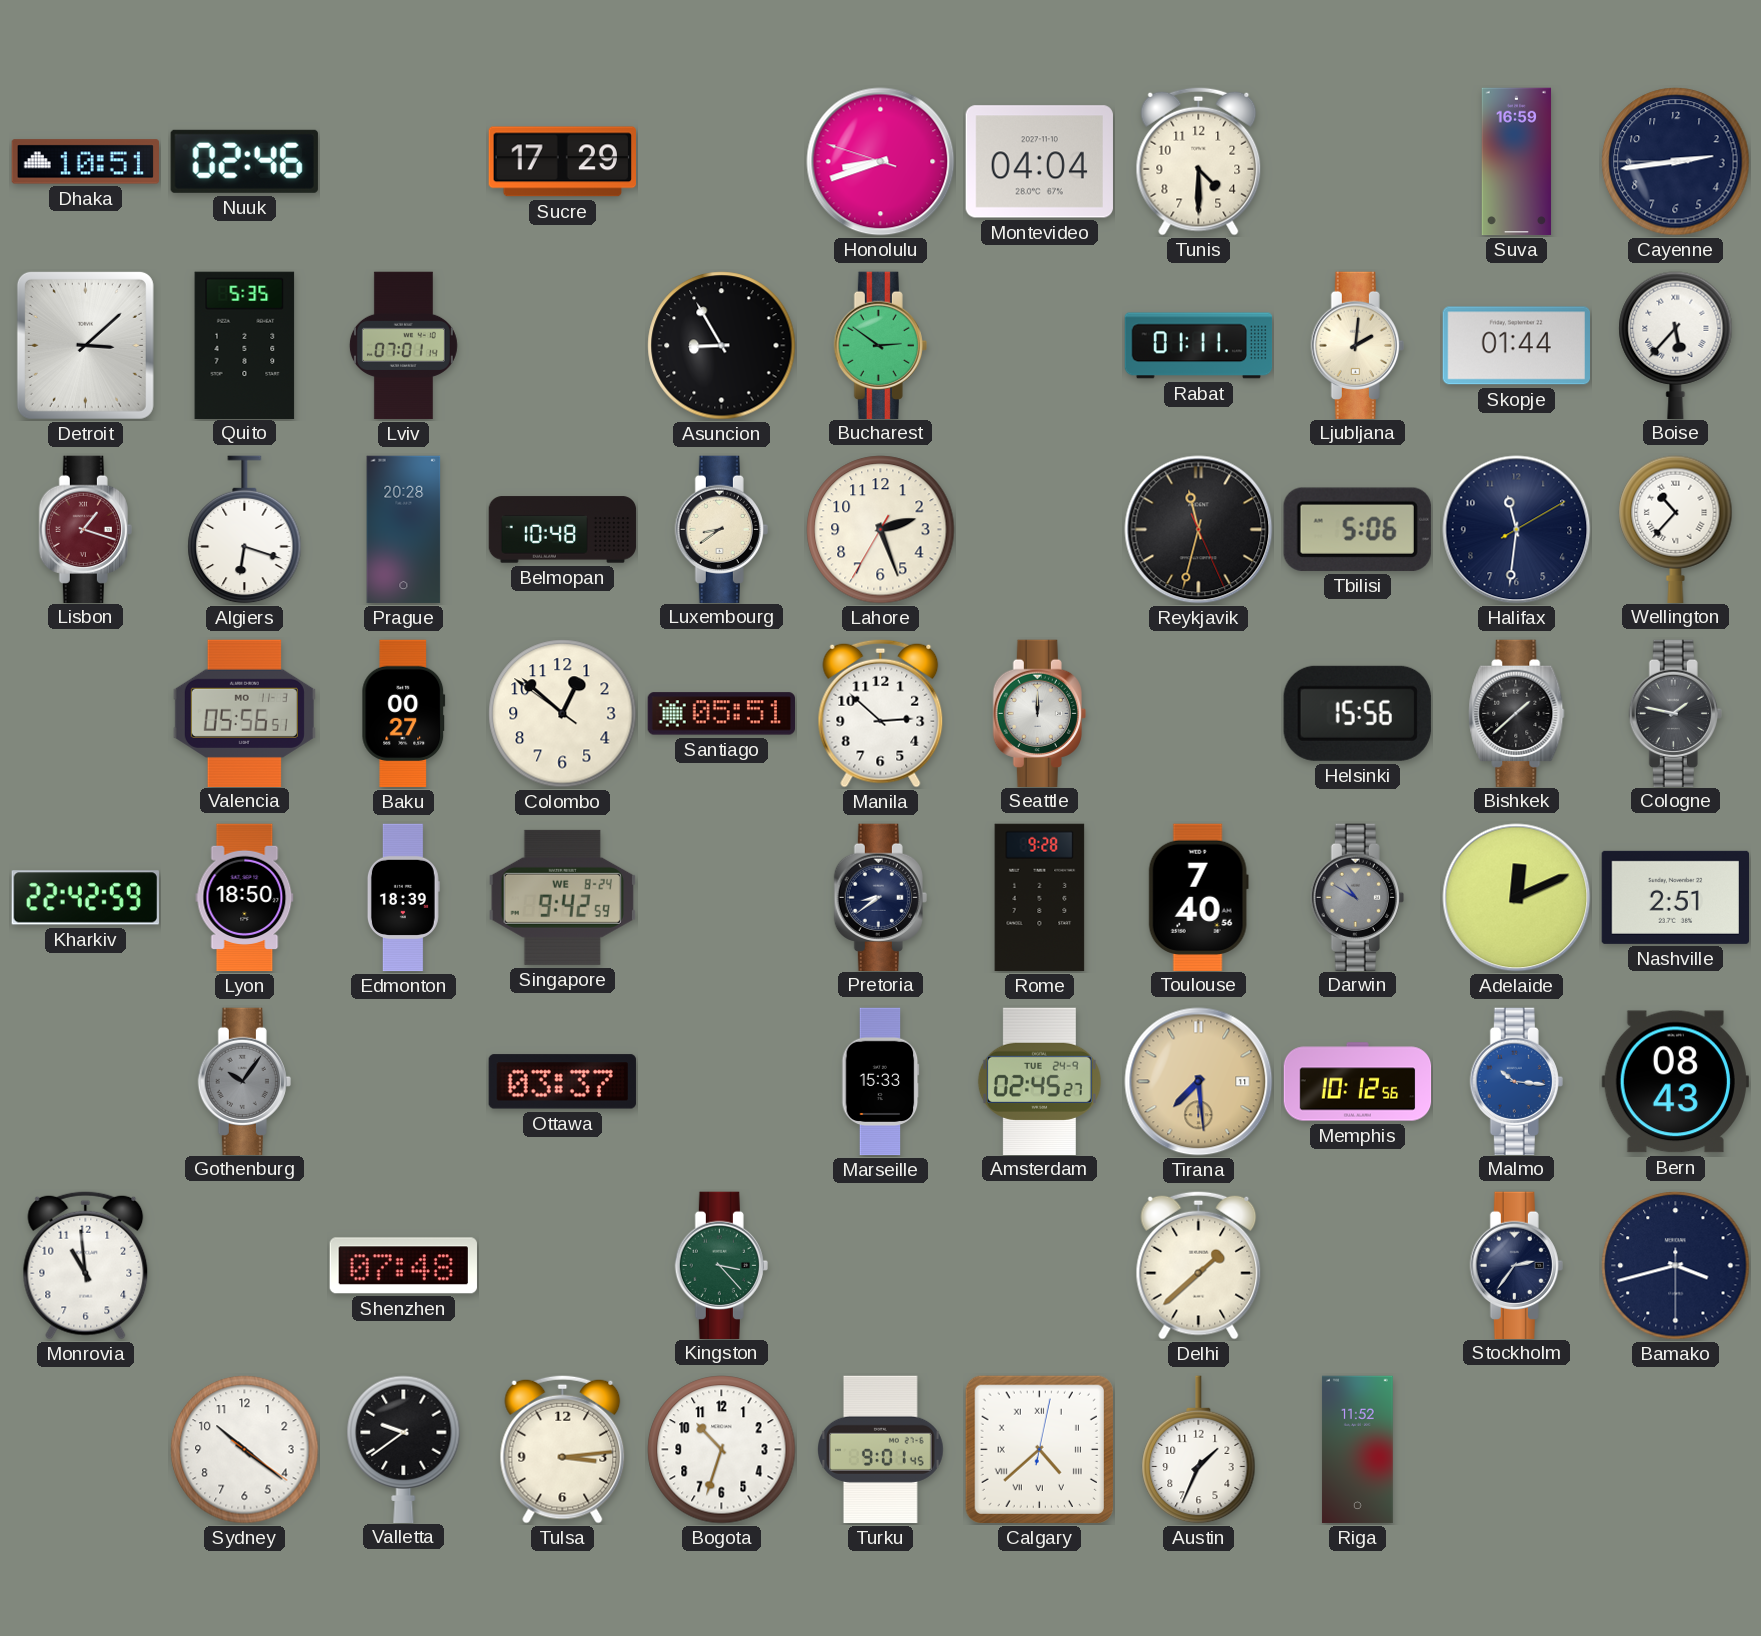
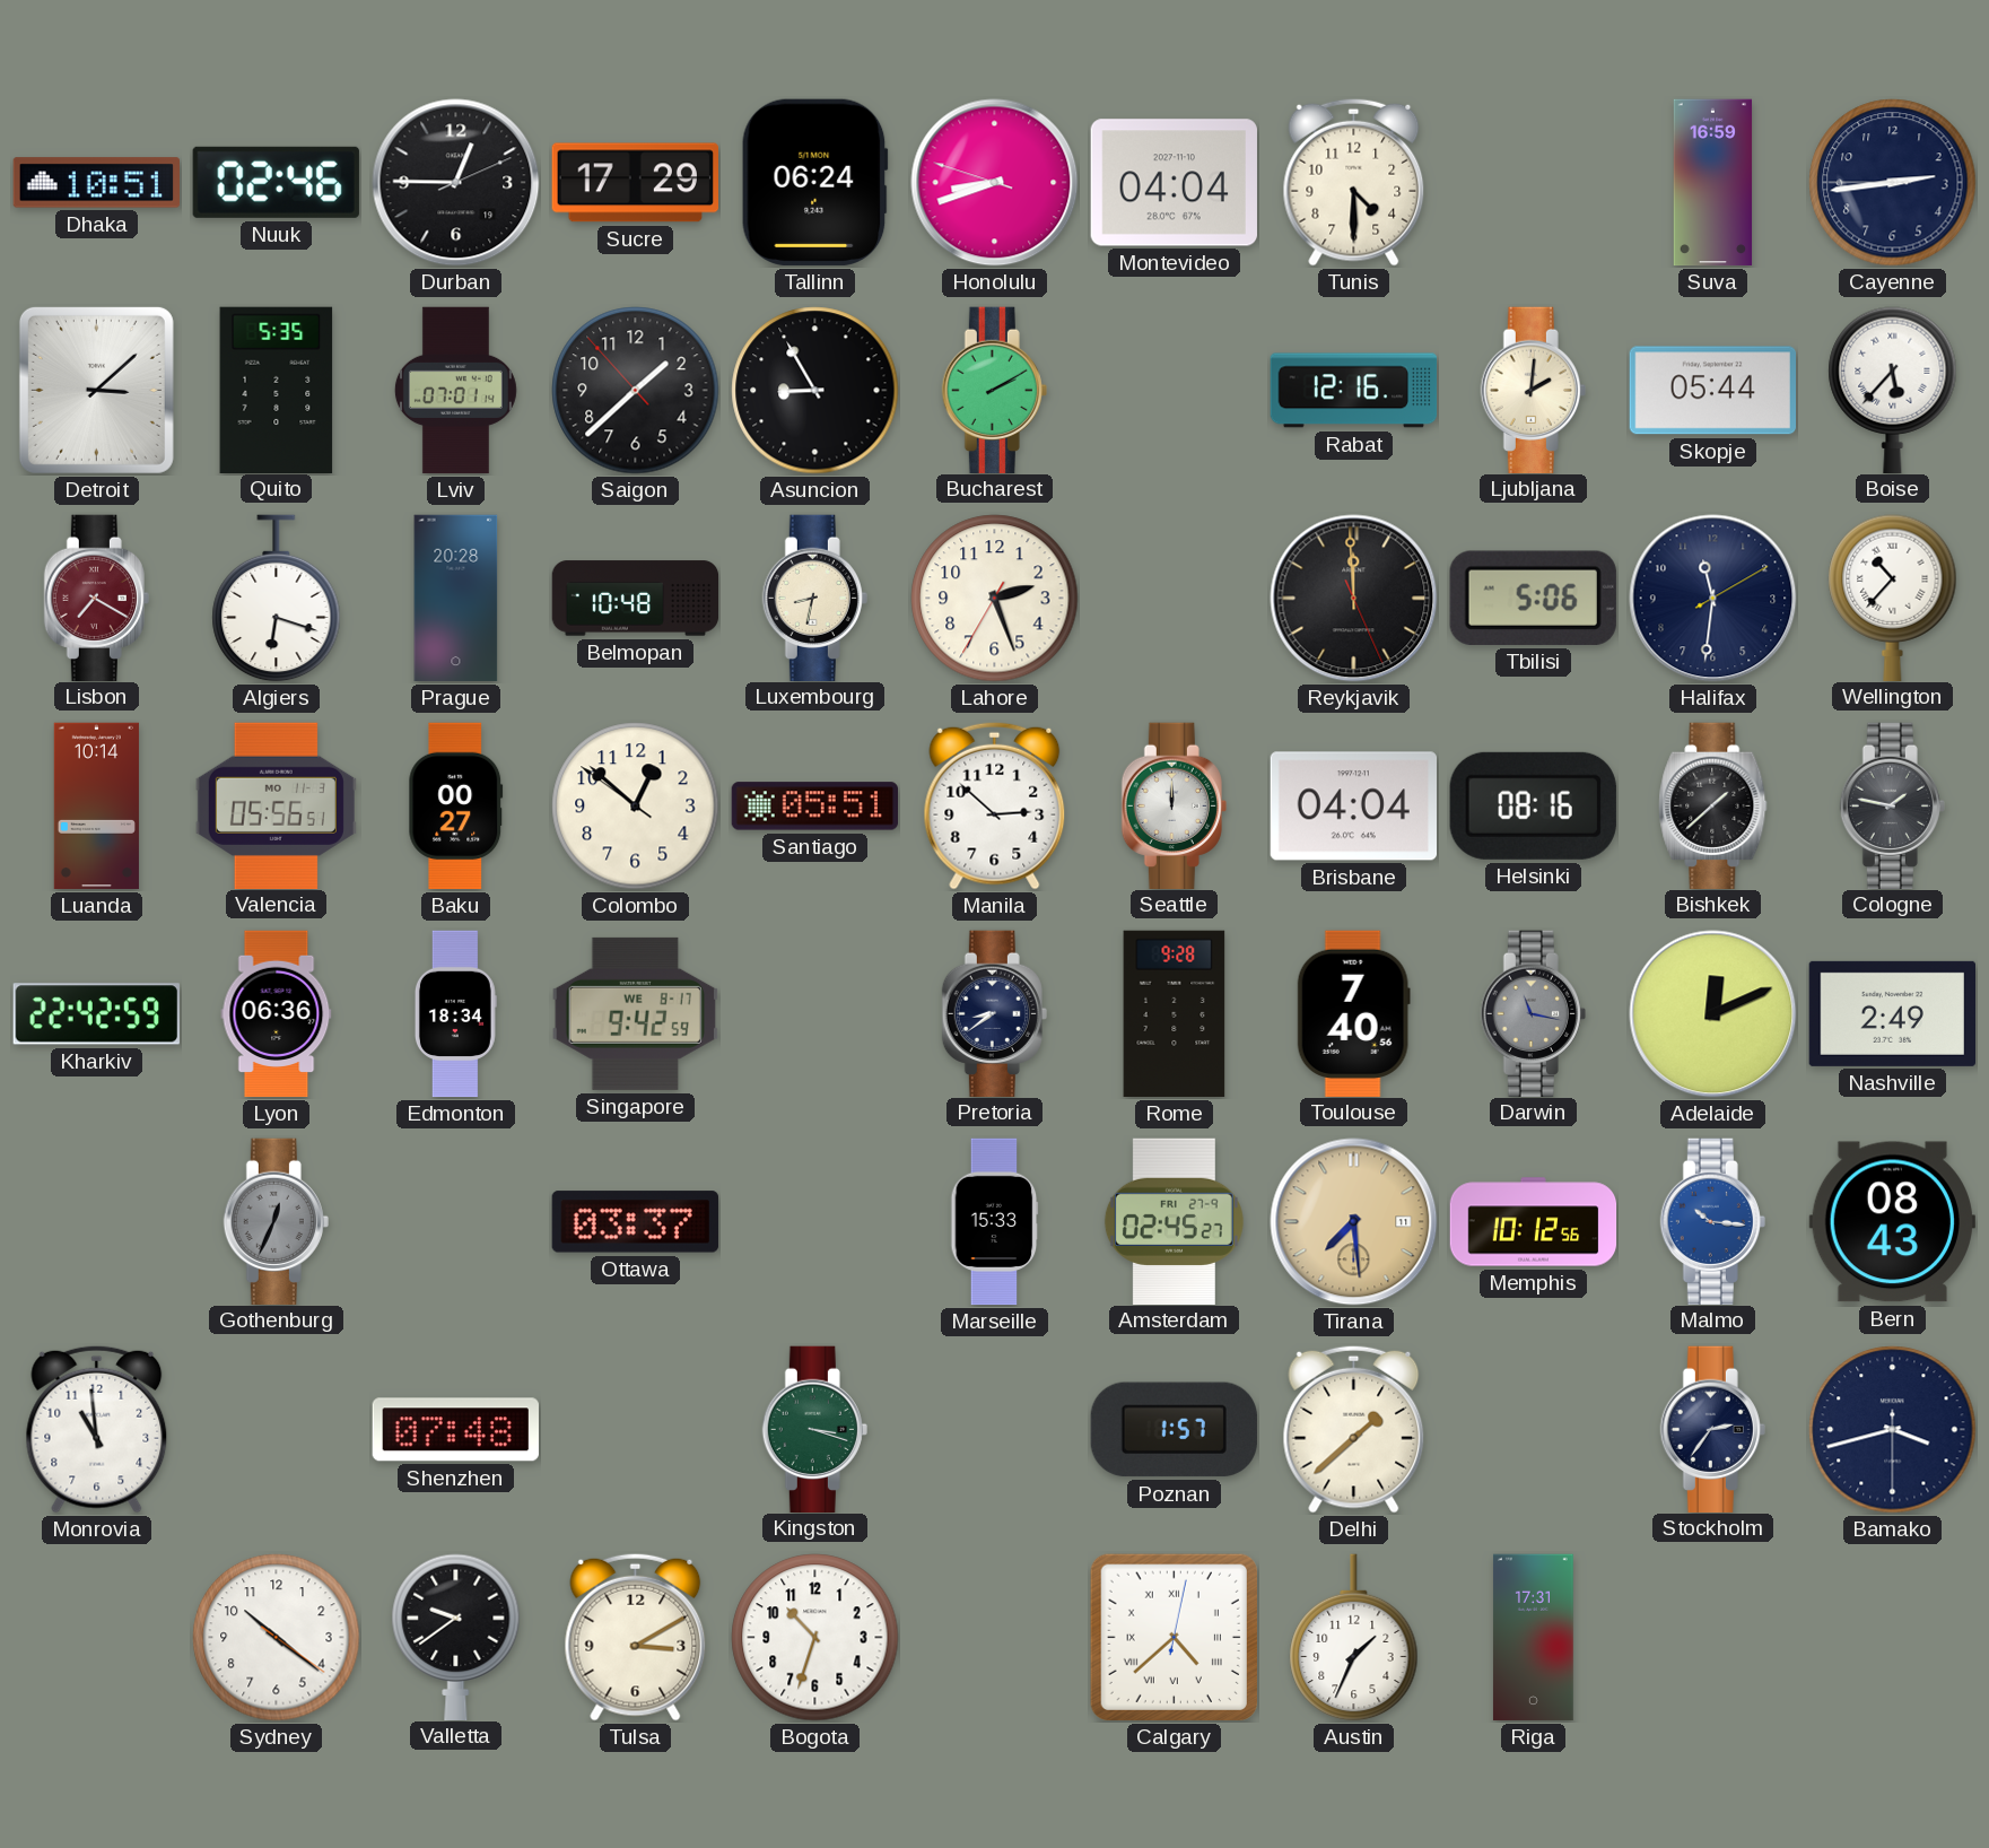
Durban: none -> 12:45 (456, 183)
Tallinn: none -> 06:24 (814, 182)
Saigon: none -> 1:37 (636, 391)
Bucharest: 2:51 -> 2:10 (994, 390)
Rabat: 01:11 -> 12:16 (1354, 391)
Skopje: 01:44 -> 05:44 (1712, 391)
Lisbon: 1:18 -> 7:20 (96, 598)
Luxembourg: 8:39 -> 8:32 (814, 598)
Reykjavik: 11:32 -> 11:59 (1354, 599)
Luanda: none -> 10:14 (96, 807)
Brisbane: none -> 04:04 (1353, 807)
Helsinki: 15:56 -> 08:16 (1533, 805)
Lyon: 18:50 -> 06:36 (277, 1014)
Edmonton: 18:39 -> 18:34 (455, 1014)
Singapore date: WE 8-24 -> WE 8-17 (635, 1013)
Darwin: 10:50 -> 11:17 (1533, 1013)
Nashville: 2:51 -> 2:49 (1892, 1013)
Gothenburg: 10:06 -> 12:34 (276, 1221)
Amsterdam date: TUE 24-9 -> FRI 27-9 (1174, 1221)
Kingston: 3:23 -> 3:18 (814, 1429)
Poznan: none -> 1:57 (1174, 1430)
Tulsa: 3:14 -> 3:10 (636, 1637)
Turku: 9:01 -> none (881, 1450)
Riga: 11:52 -> 17:31 (1533, 1638)
